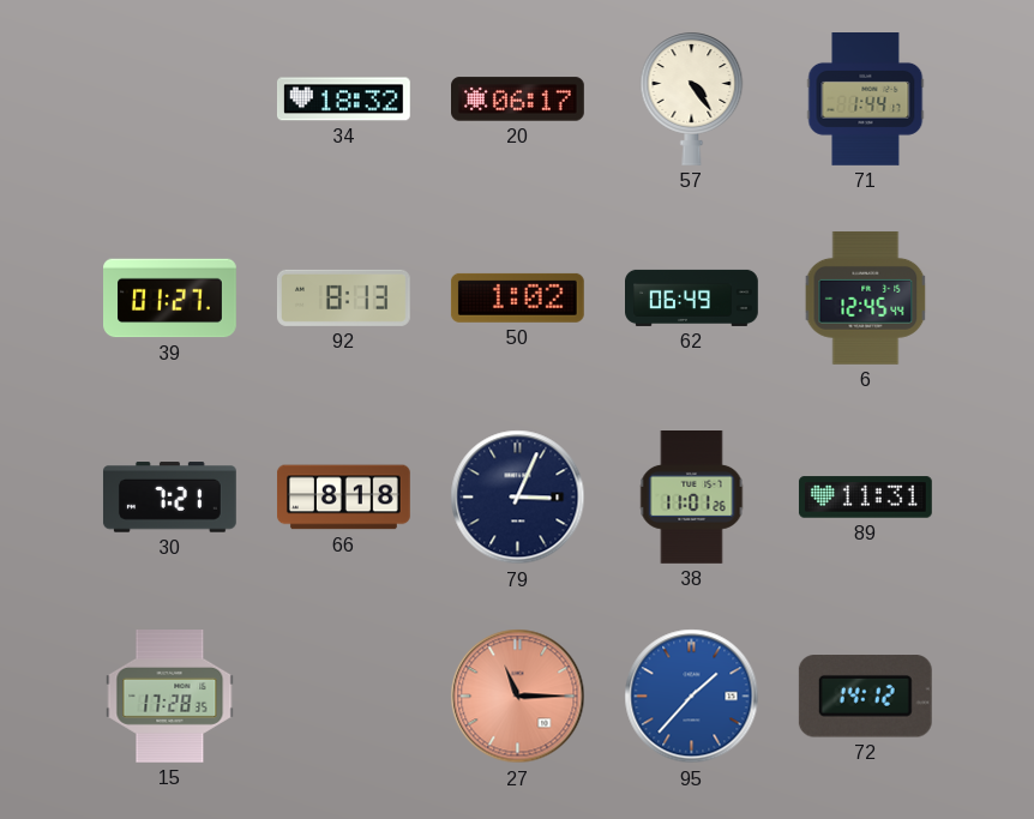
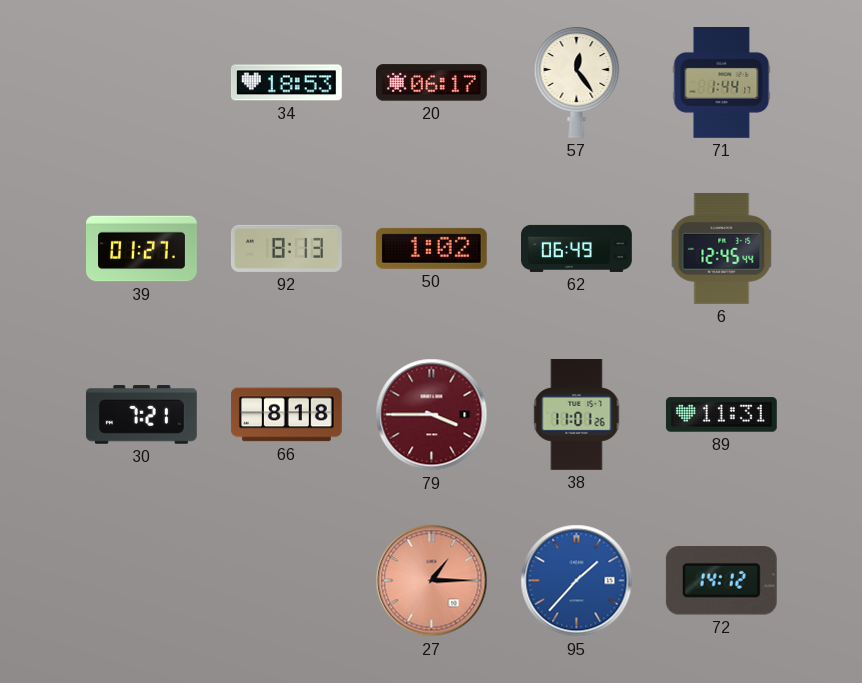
34: 18:32 -> 18:53 (286, 83)
57: 4:24 -> 12:24 (577, 82)
79: 3:04 -> 3:45 (432, 415)
79 dial: navy -> burgundy (432, 415)
15: 17:28 -> none (170, 697)
27: 11:15 -> 1:15 (432, 581)
